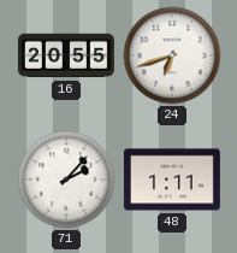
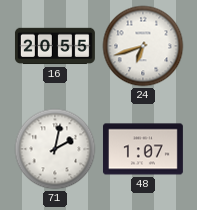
71: 2:07 -> 2:02 (55, 149)
48: 1:11 -> 1:07 (143, 149)
